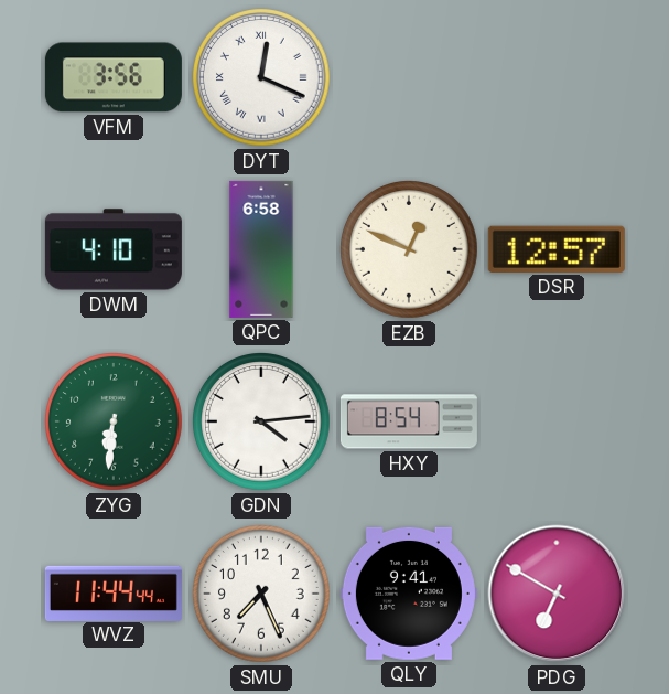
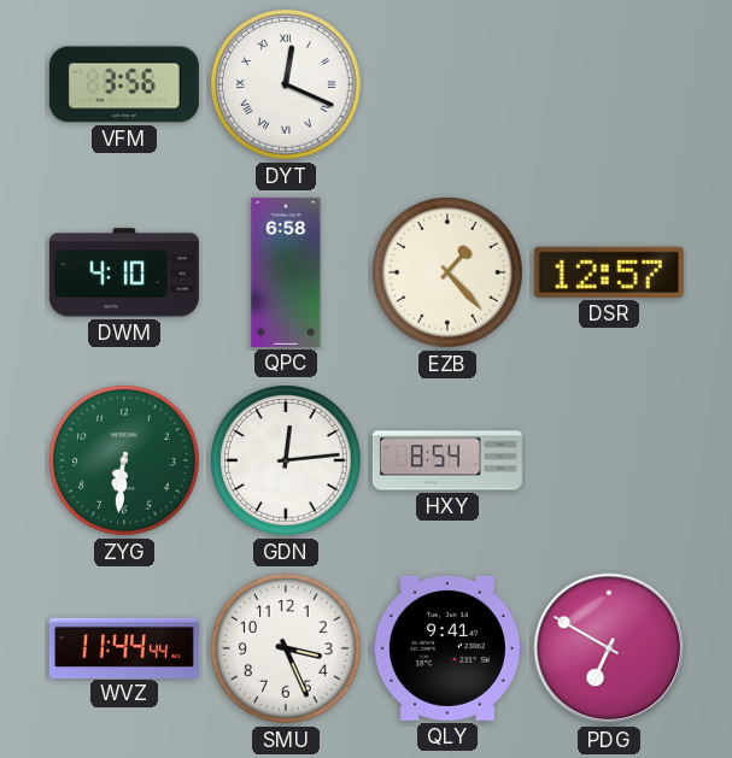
EZB: 12:49 -> 1:23 (449, 274)
GDN: 4:14 -> 12:14 (287, 462)
SMU: 7:26 -> 3:26 (287, 650)
